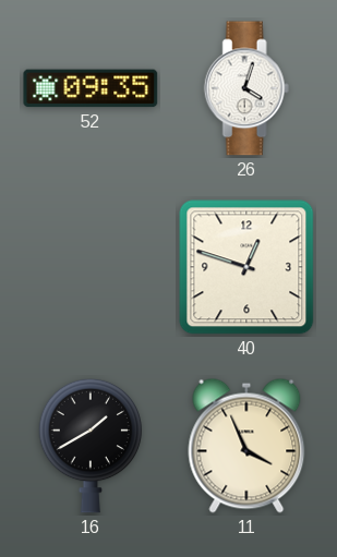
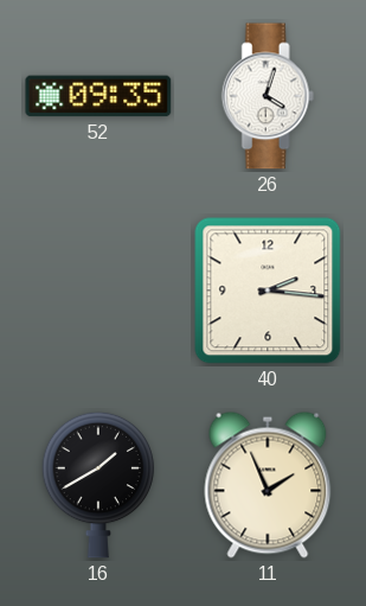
40: 12:48 -> 2:16 (268, 291)
11: 3:56 -> 1:56 (268, 485)
